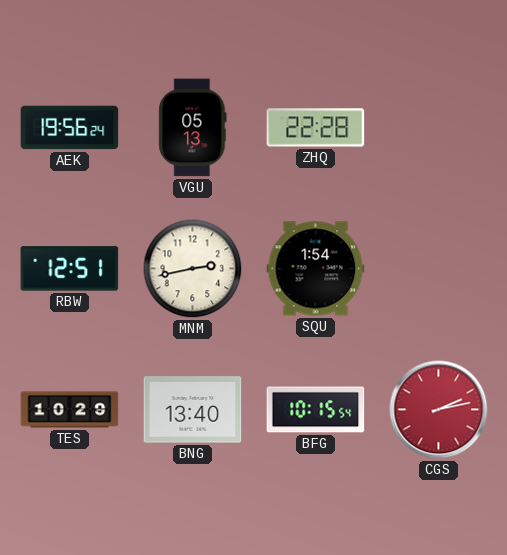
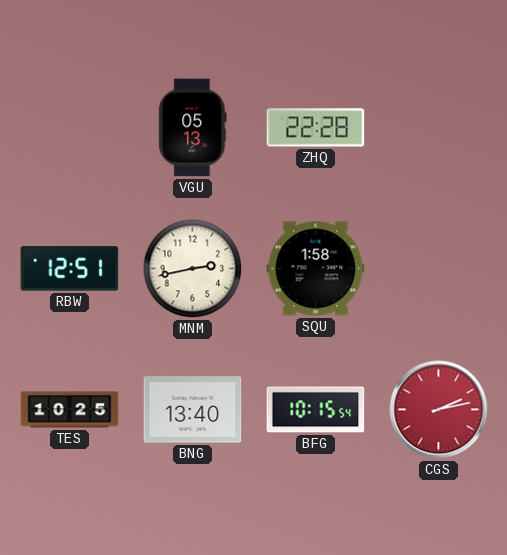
AEK: 19:56 -> none (70, 128)
SQU: 1:54 -> 1:58 (316, 269)
TES: 10:29 -> 10:25 (70, 410)
